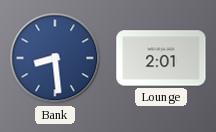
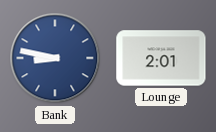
Bank: 8:29 -> 8:47 (55, 58)
